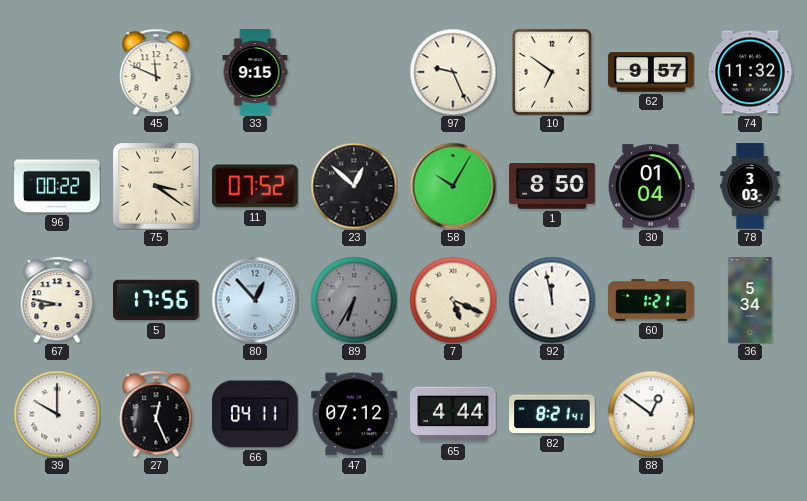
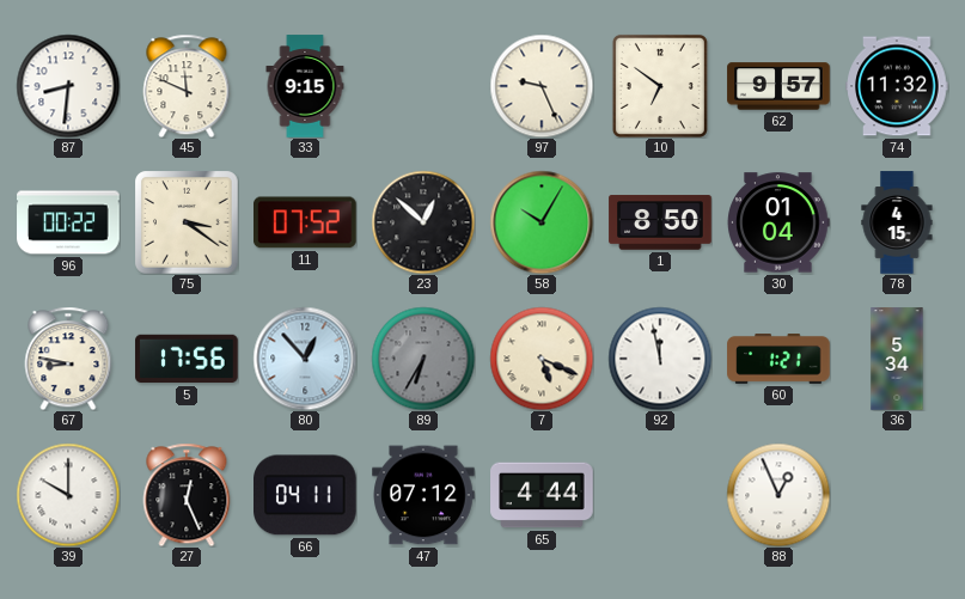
87: none -> 8:31 (68, 86)
78: 3:03 -> 4:15 (897, 222)
82: 8:21 -> none (552, 414)
88: 12:51 -> 12:56 (778, 495)
